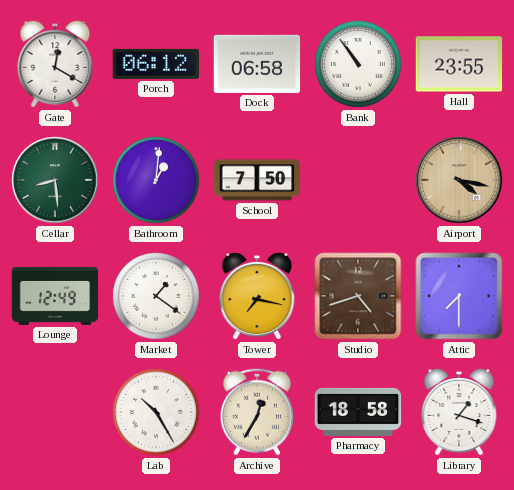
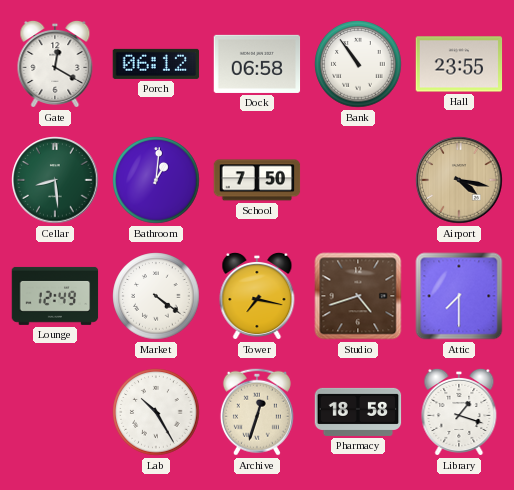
Market: 1:21 -> 4:21 (156, 296)
Archive: 12:35 -> 12:33 (257, 412)
